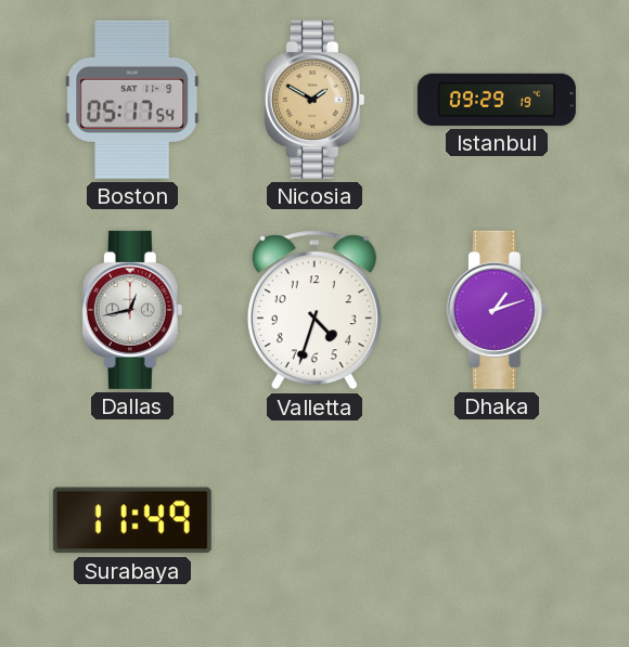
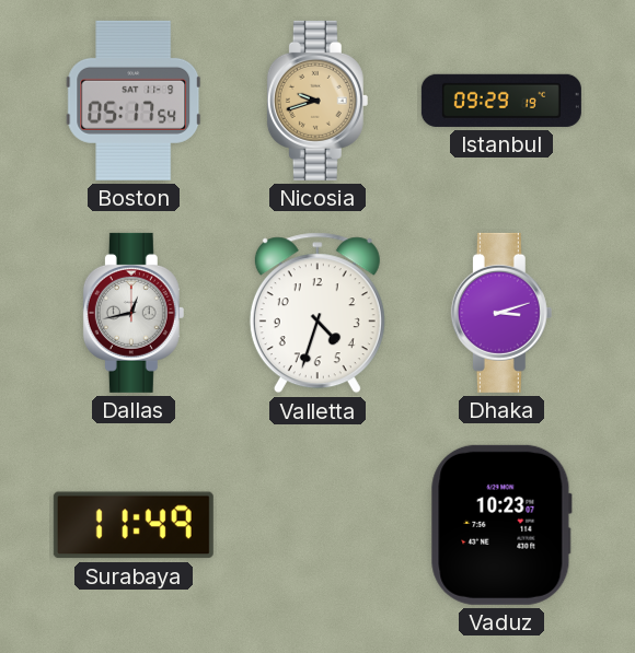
Nicosia: 1:50 -> 9:42 (317, 101)
Dhaka: 1:12 -> 3:12 (501, 313)
Vaduz: none -> 10:23 (501, 525)
